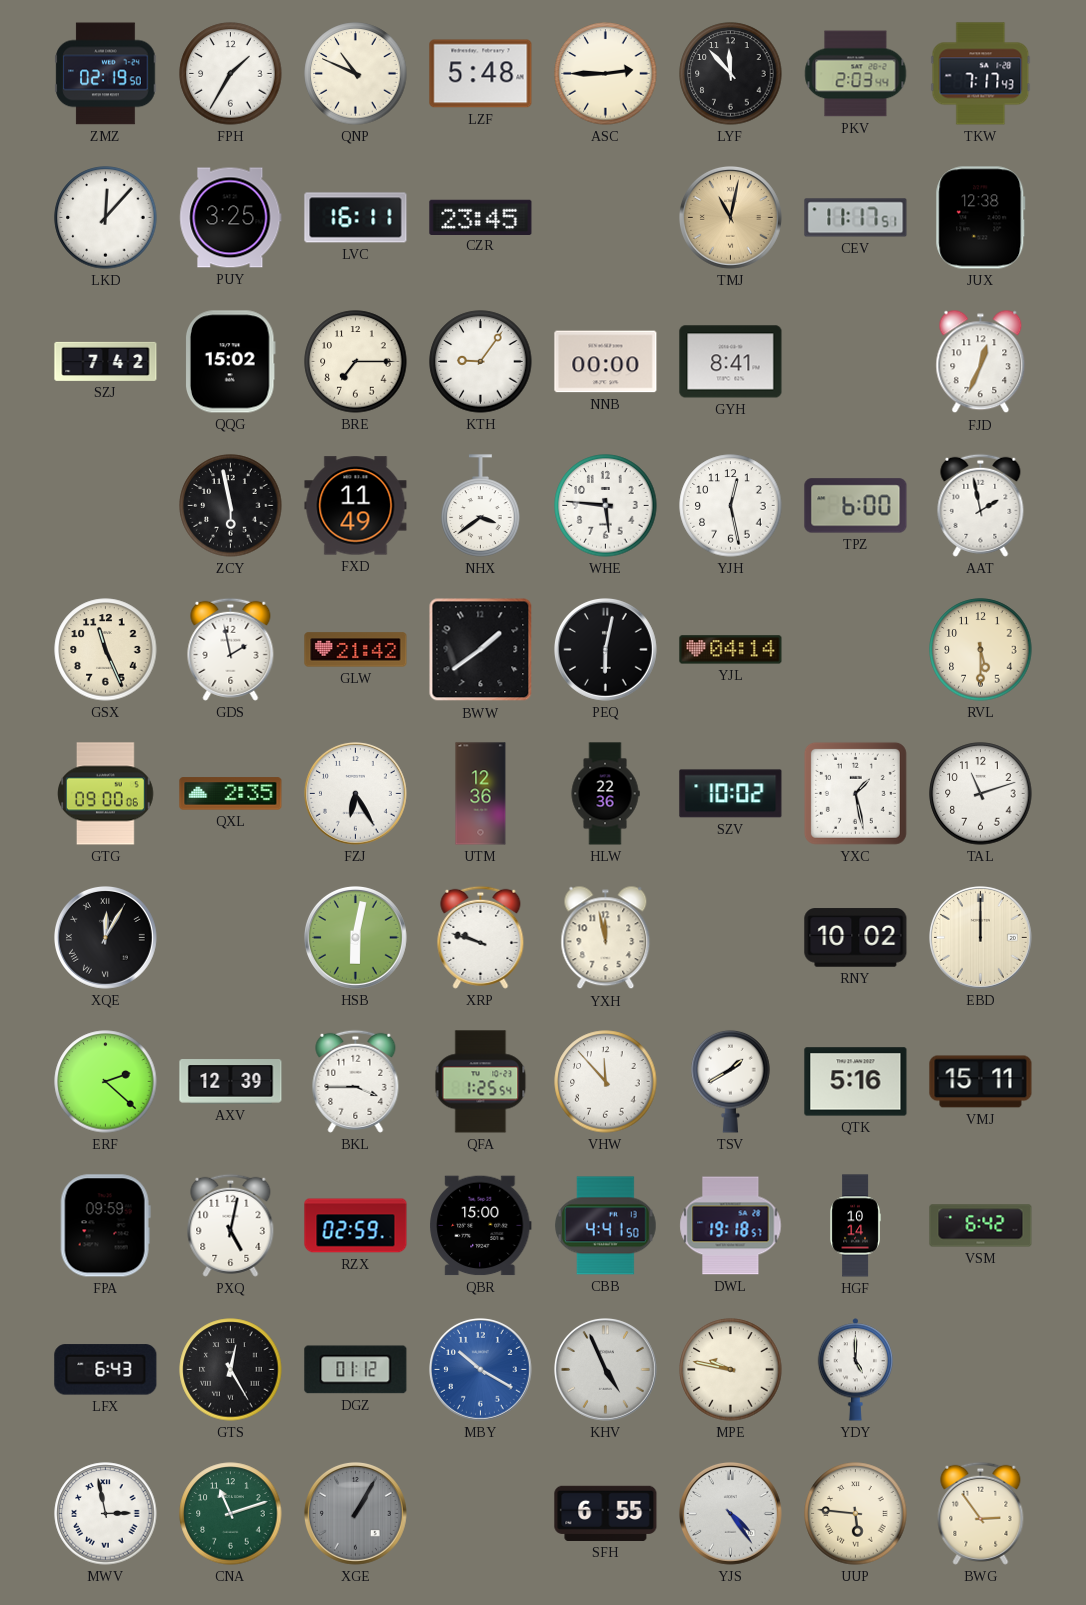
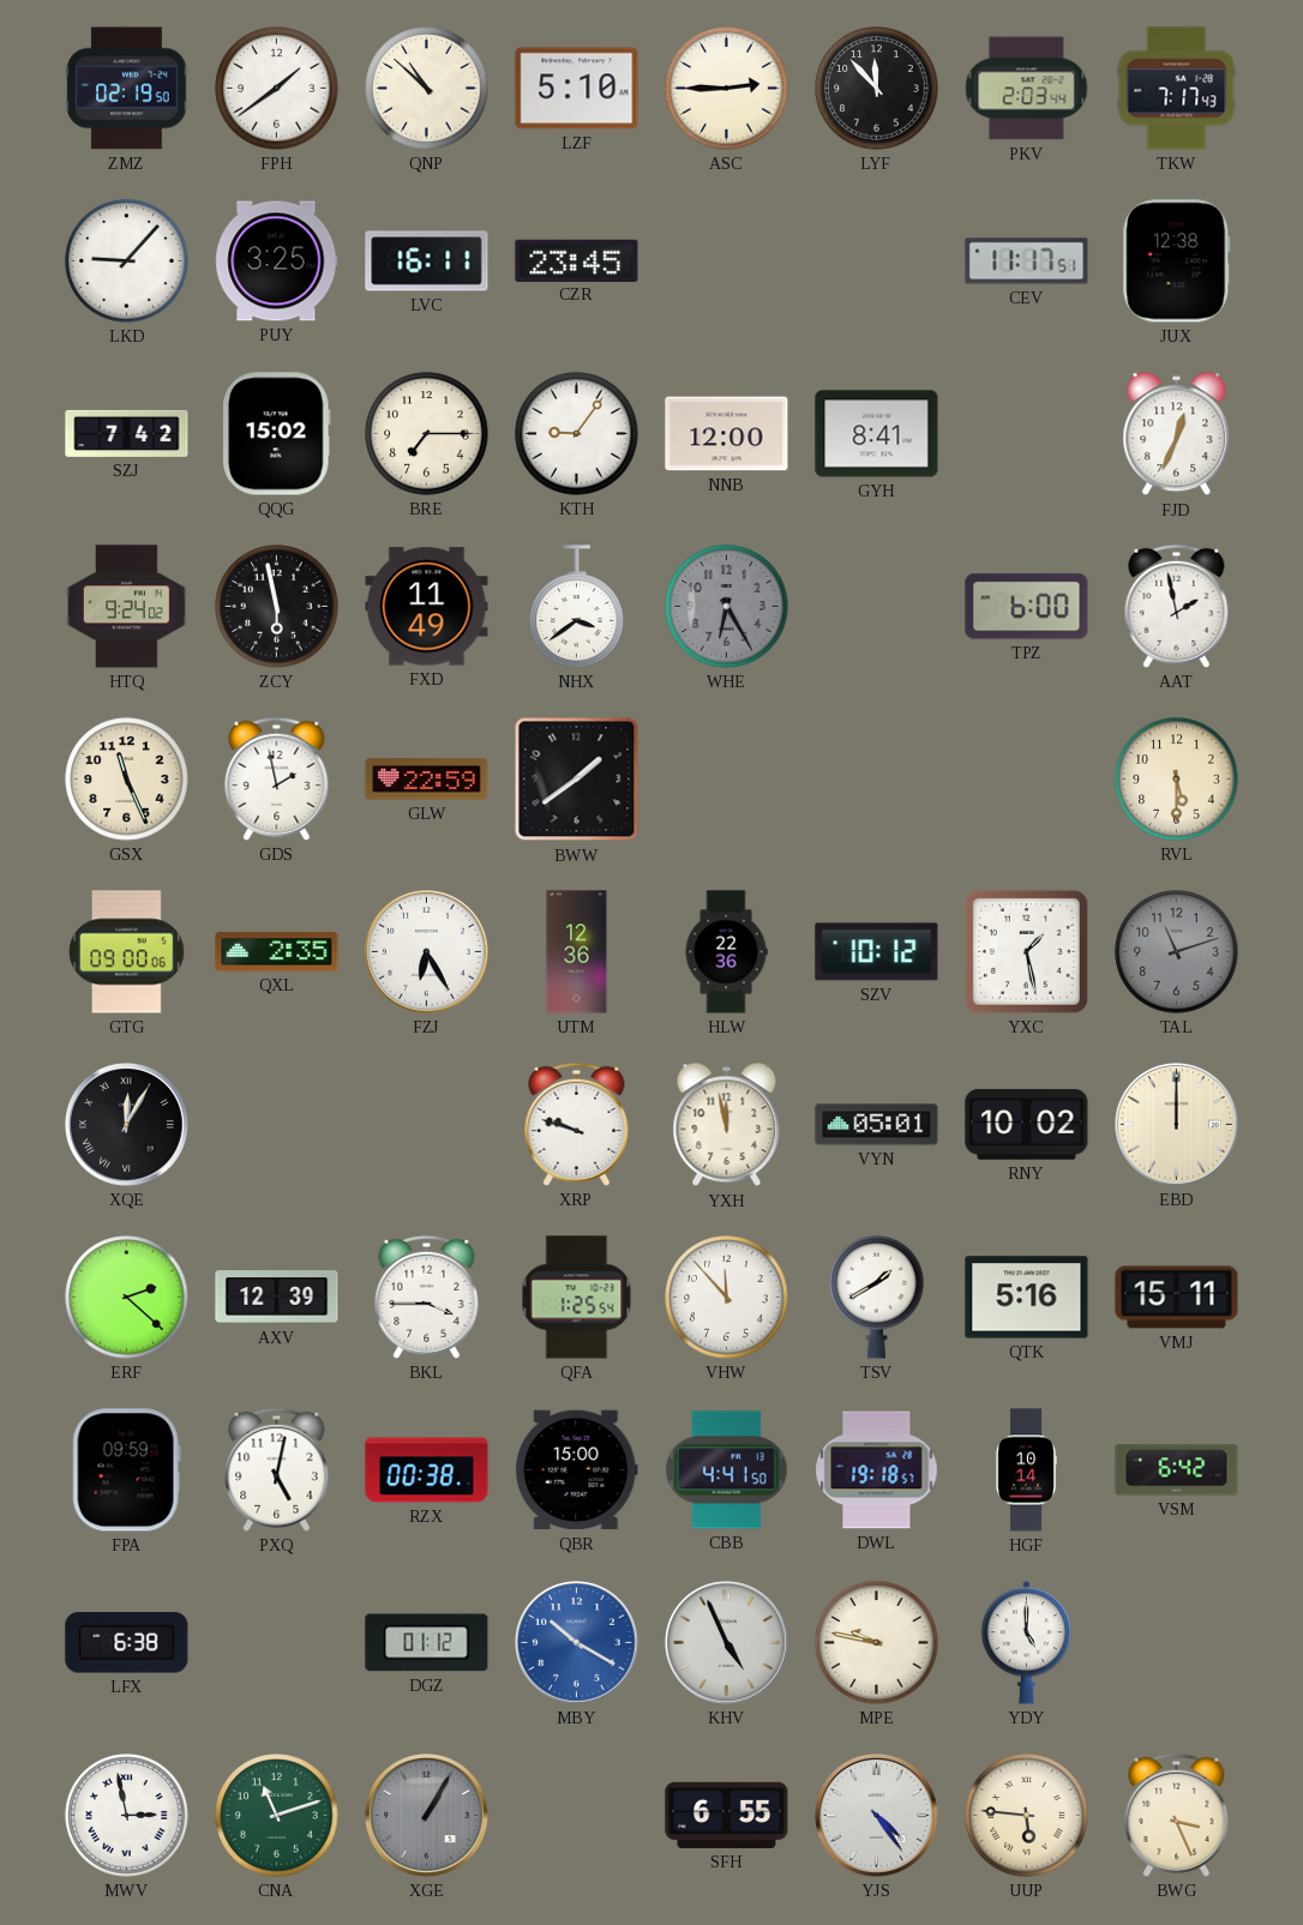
FPH: 1:35 -> 1:39 (277, 89)
QNP: 10:49 -> 10:52 (427, 89)
LZF: 5:48 -> 5:10 (577, 89)
LKD: 12:07 -> 9:07 (127, 261)
TMJ: 11:02 -> none (731, 218)
NNB: 00:00 -> 12:00 (727, 434)
HTQ: none -> 9:24 (127, 607)
WHE: 5:46 -> 6:25 (727, 607)
WHE dial: white -> grey (727, 607)
YJH: 12:28 -> none (731, 506)
GLW: 21:42 -> 22:59 (427, 780)
PEQ: 6:02 -> none (606, 650)
YJL: 04:14 -> none (731, 650)
SZV: 10:02 -> 10:12 (877, 952)
TAL dial: white -> grey (1177, 952)
HSB: 6:02 -> none (356, 938)
VYN: none -> 05:01 (877, 1125)
RZX: 02:59 -> 00:38 (427, 1470)
LFX: 6:43 -> 6:38 (127, 1643)
GTS: 12:25 -> none (231, 1370)
BWG: 2:54 -> 3:26 (1177, 1815)
